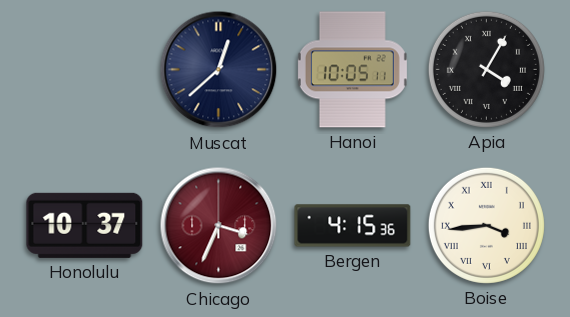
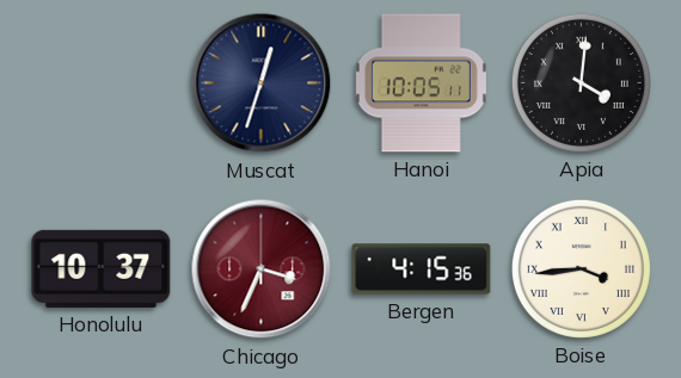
Muscat: 12:38 -> 12:33 (262, 83)
Apia: 4:05 -> 4:01 (581, 82)
